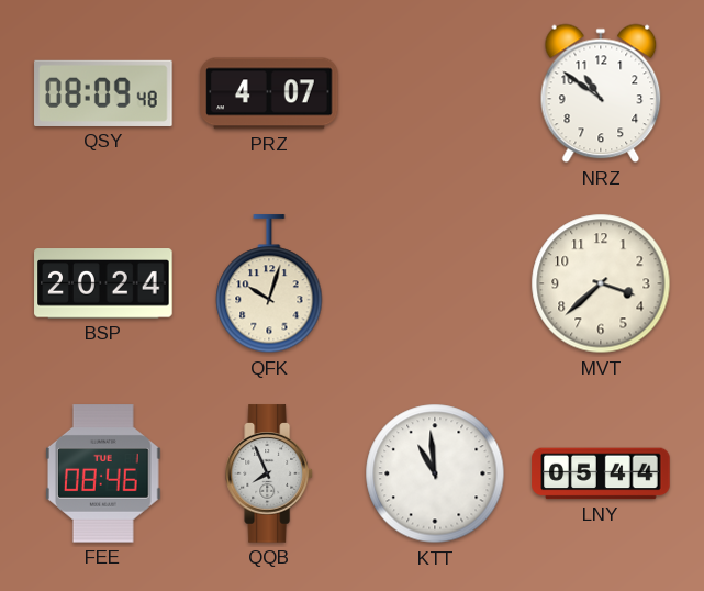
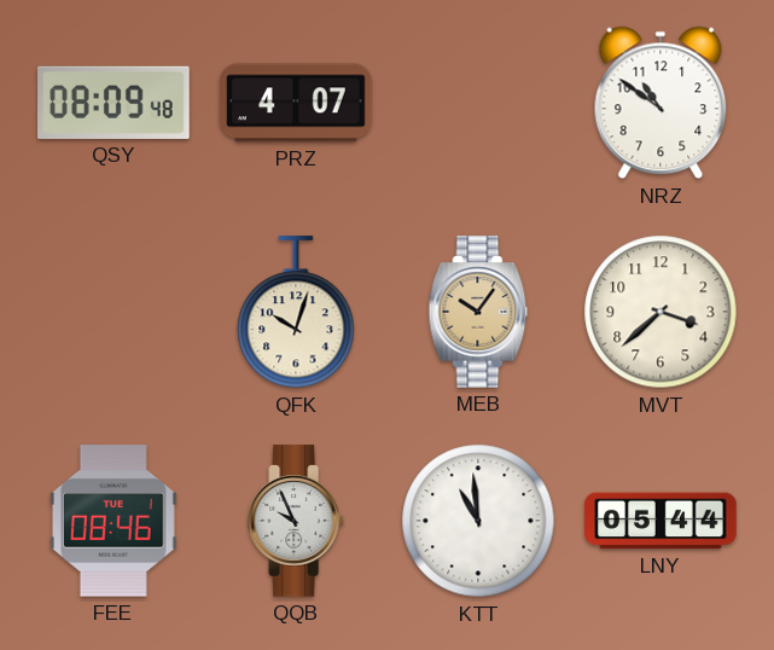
BSP: 20:24 -> none (103, 283)
MEB: none -> 10:06 (478, 312)
QQB: 7:56 -> 9:56 (297, 521)
